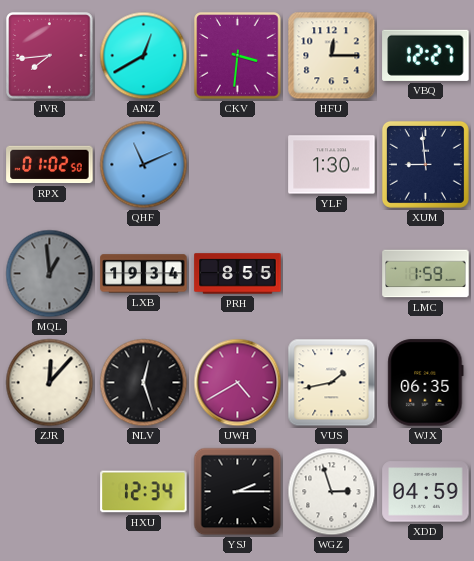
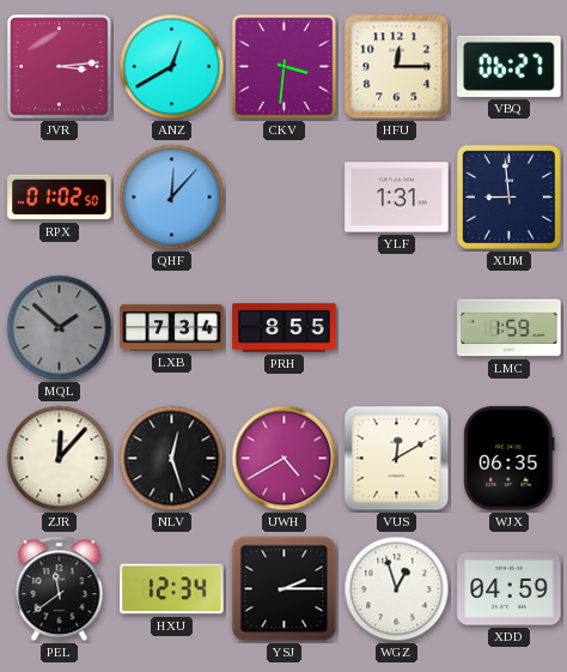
JVR: 7:44 -> 3:14 (60, 67)
VBQ: 12:27 -> 06:27 (510, 66)
QHF: 11:11 -> 12:07 (172, 198)
YLF: 1:30 -> 1:31 (397, 198)
MQL: 12:59 -> 1:52 (60, 328)
LXB: 19:34 -> 7:34 (172, 328)
VUS: 1:43 -> 12:10 (397, 459)
PEL: none -> 11:39 (60, 589)
WGZ: 2:57 -> 12:57 (397, 589)
